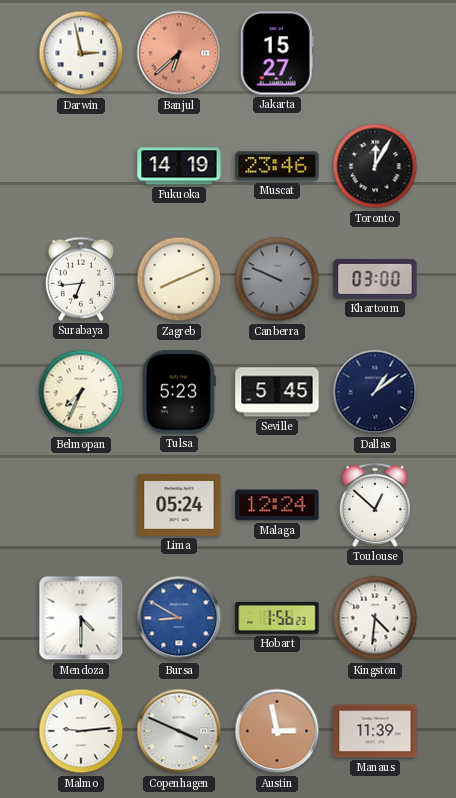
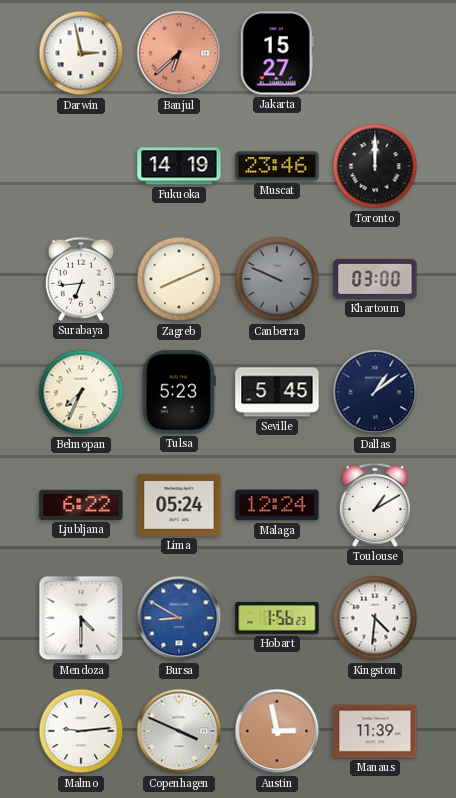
Toronto: 12:05 -> 12:00 (375, 166)
Ljubljana: none -> 6:22 (81, 505)
Toulouse: 12:52 -> 1:10 (374, 505)
